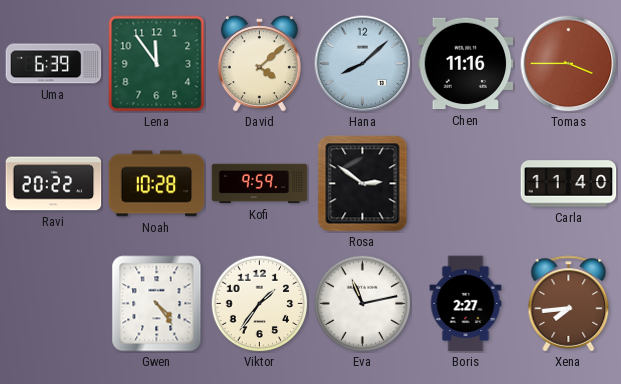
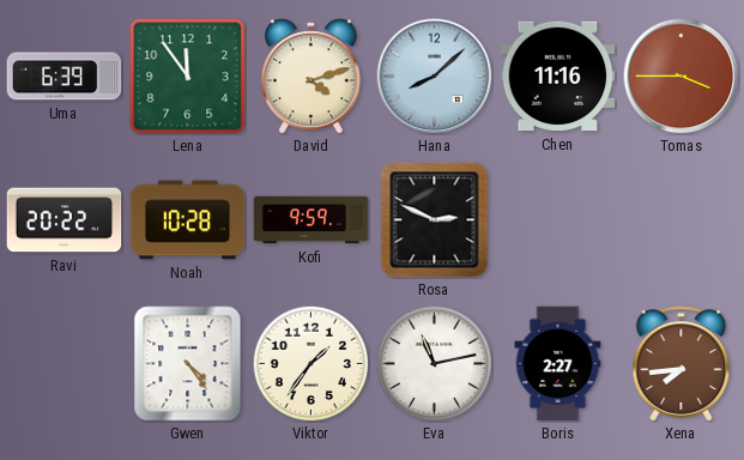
David: 4:08 -> 4:12 (310, 77)
Rosa: 2:51 -> 2:49 (435, 220)
Carla: 11:40 -> none (569, 184)
